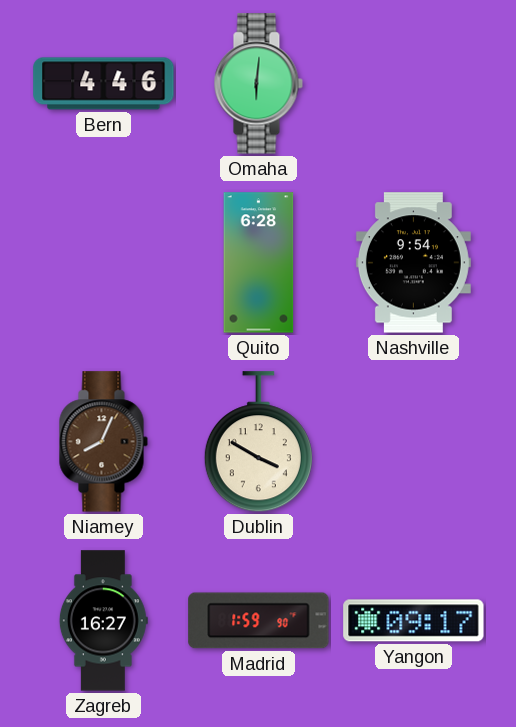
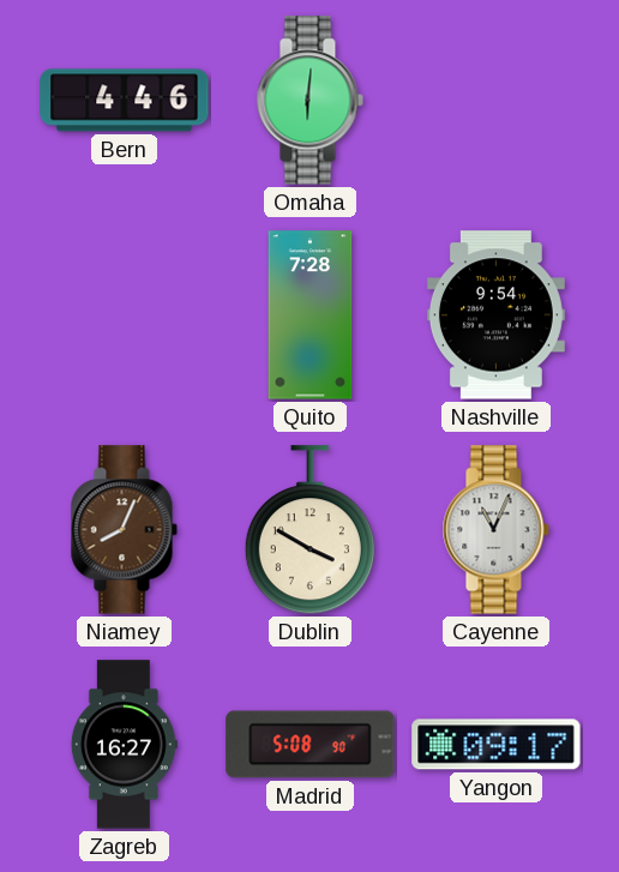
Quito: 6:28 -> 7:28 (311, 315)
Cayenne: none -> 11:04 (495, 530)
Madrid: 1:59 -> 5:08 (311, 745)
